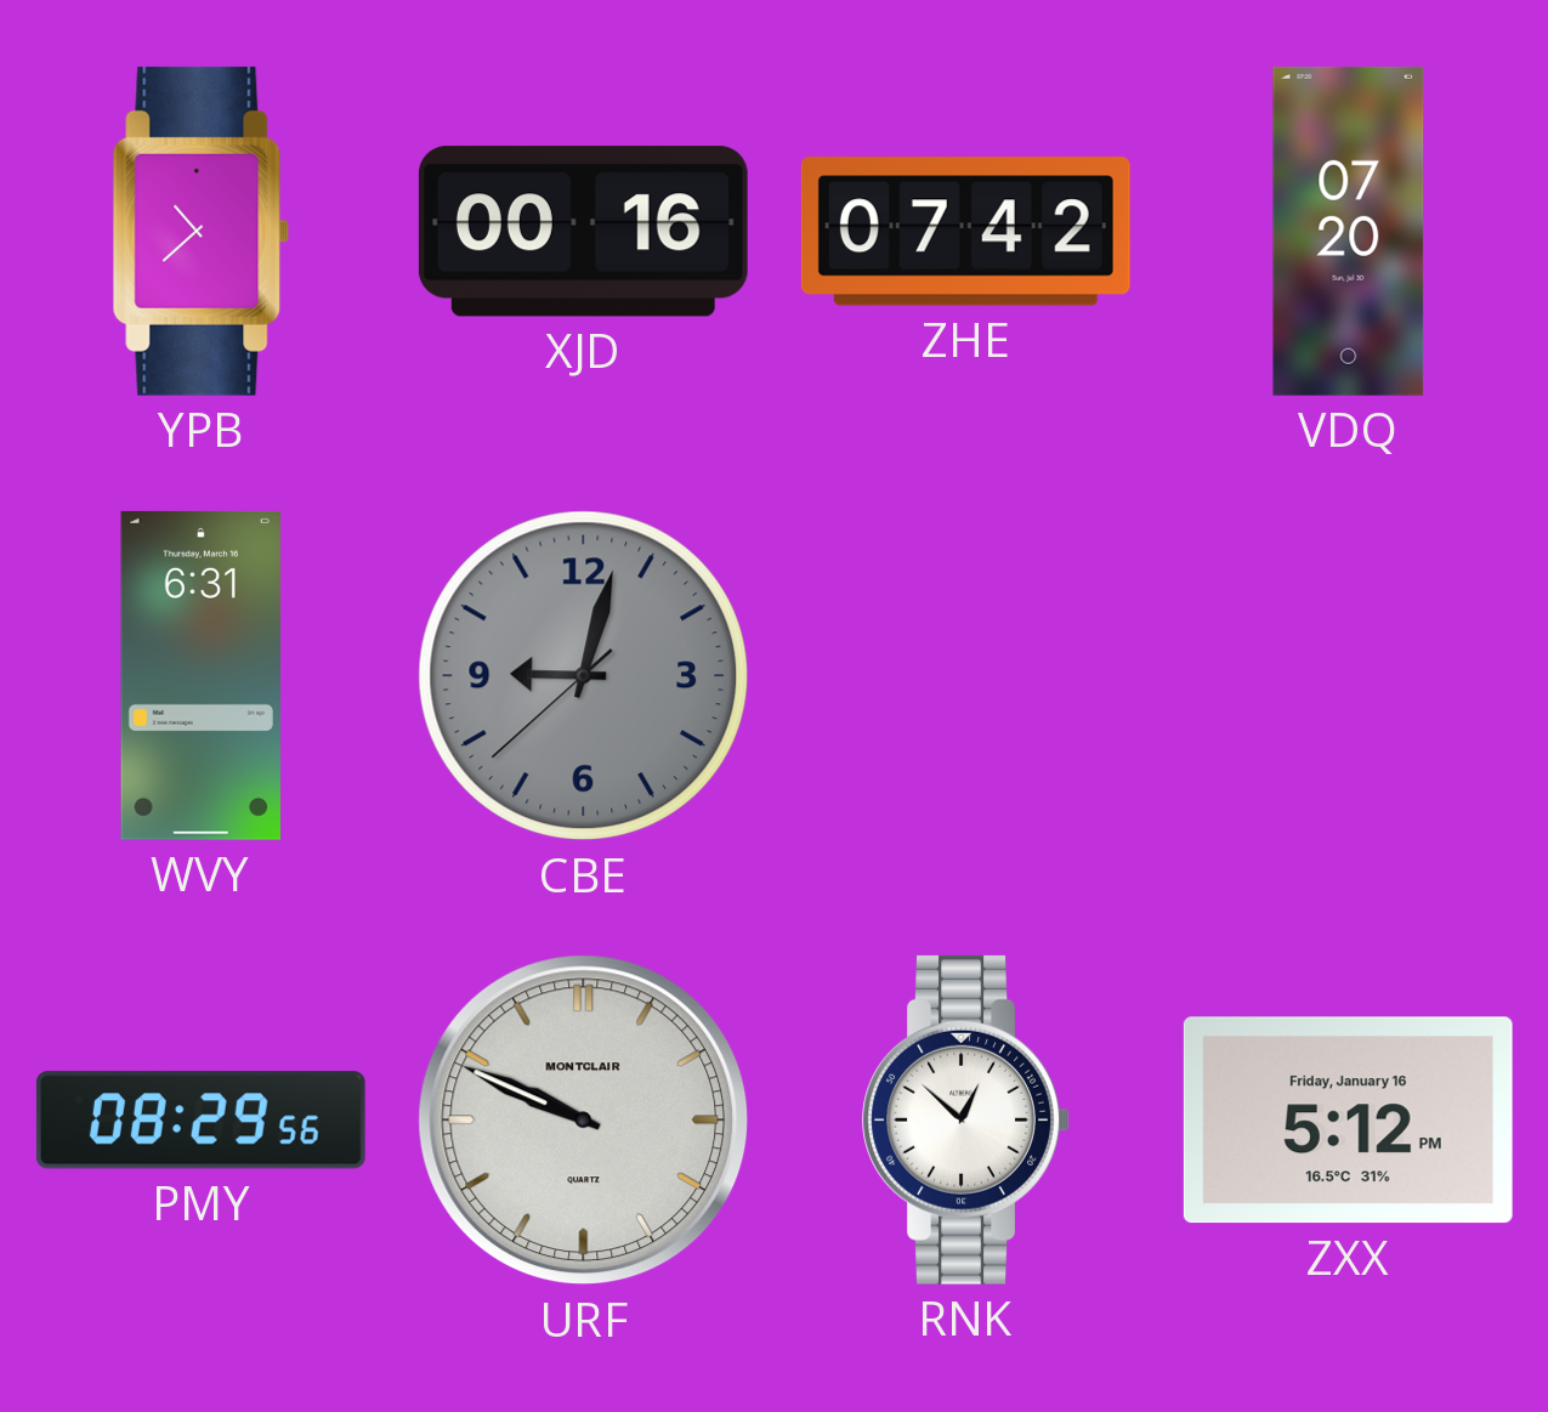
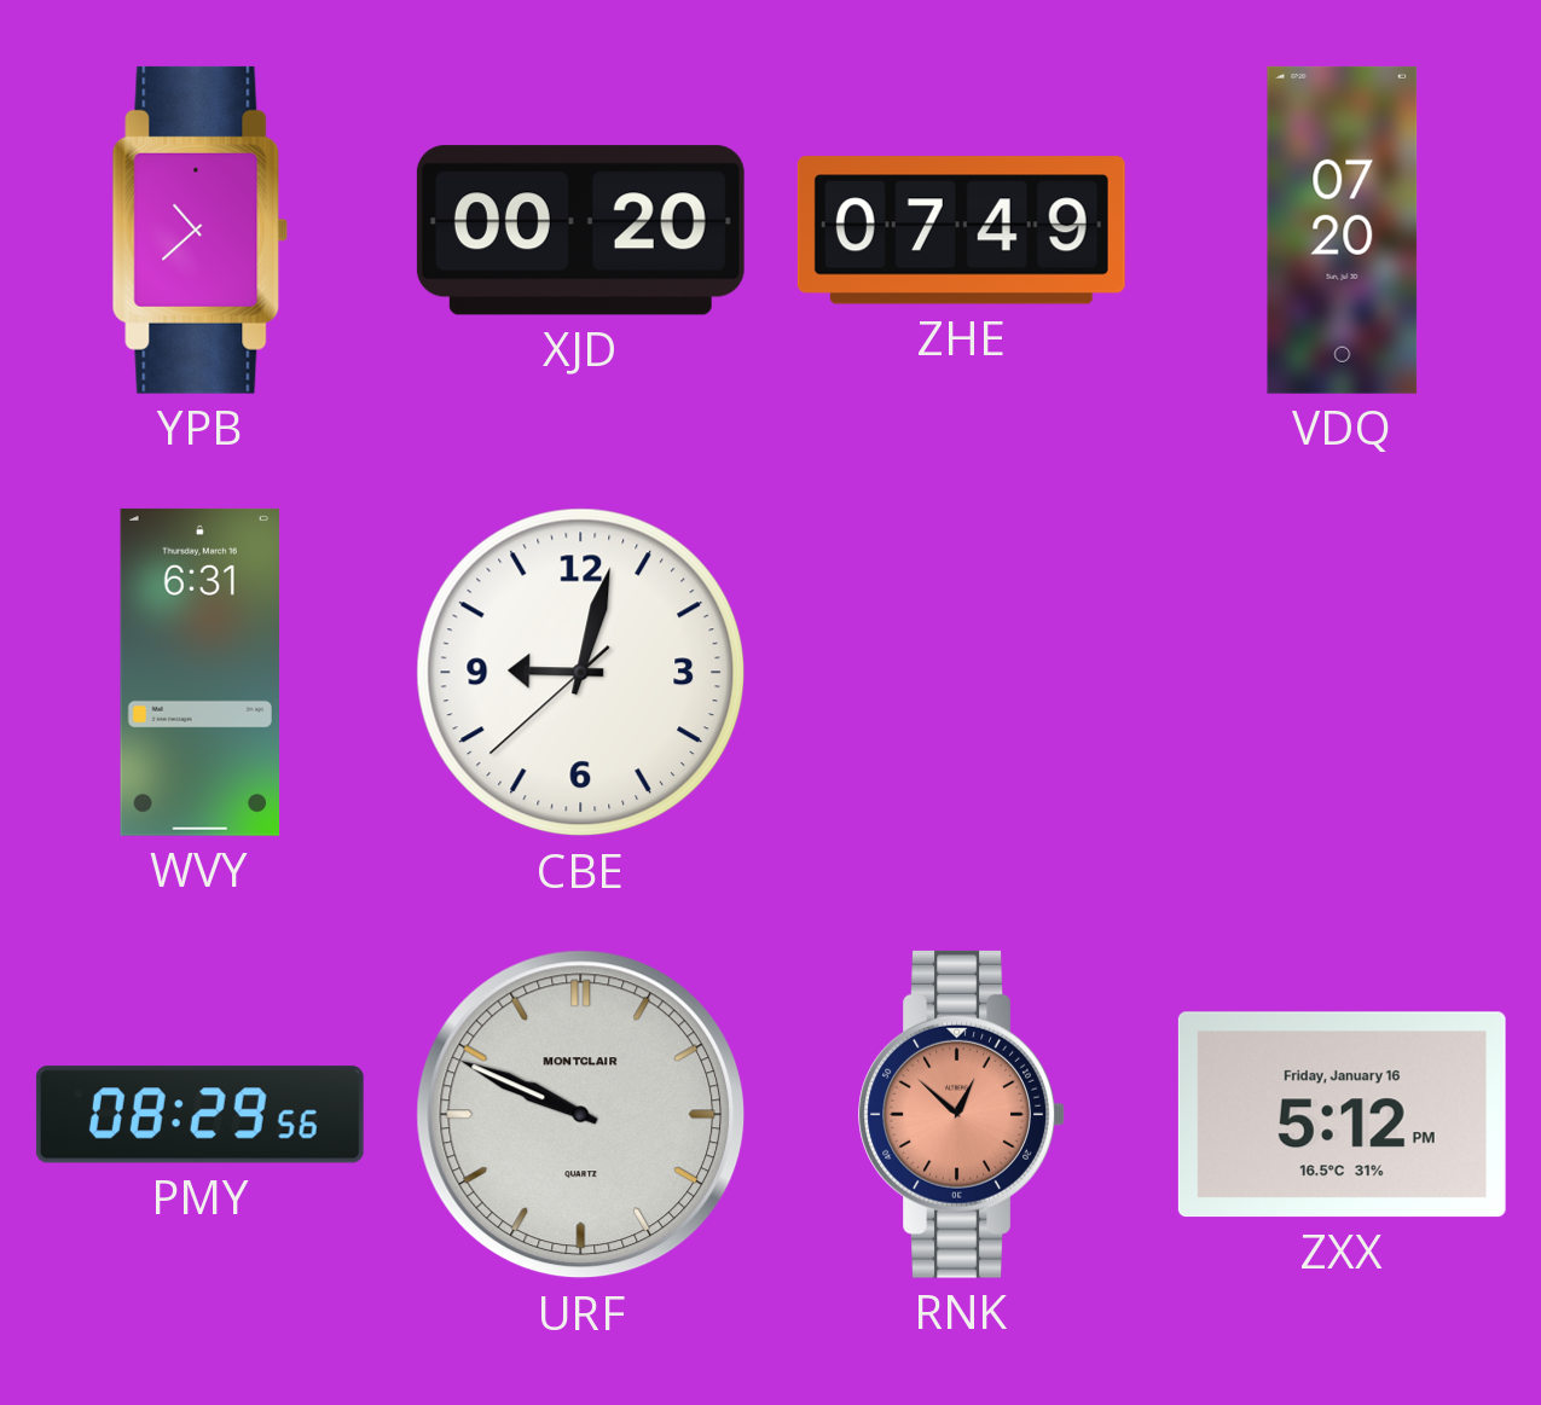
XJD: 00:16 -> 00:20 (580, 231)
ZHE: 07:42 -> 07:49 (961, 231)
CBE dial: grey -> white (581, 673)
RNK dial: white -> salmon (961, 1114)
